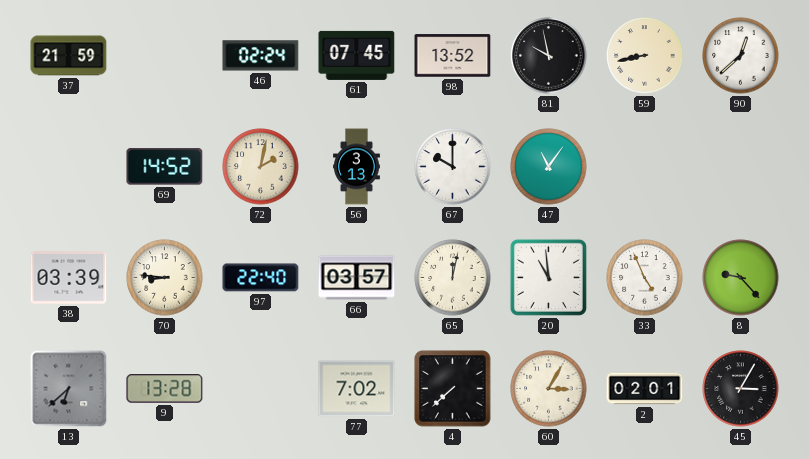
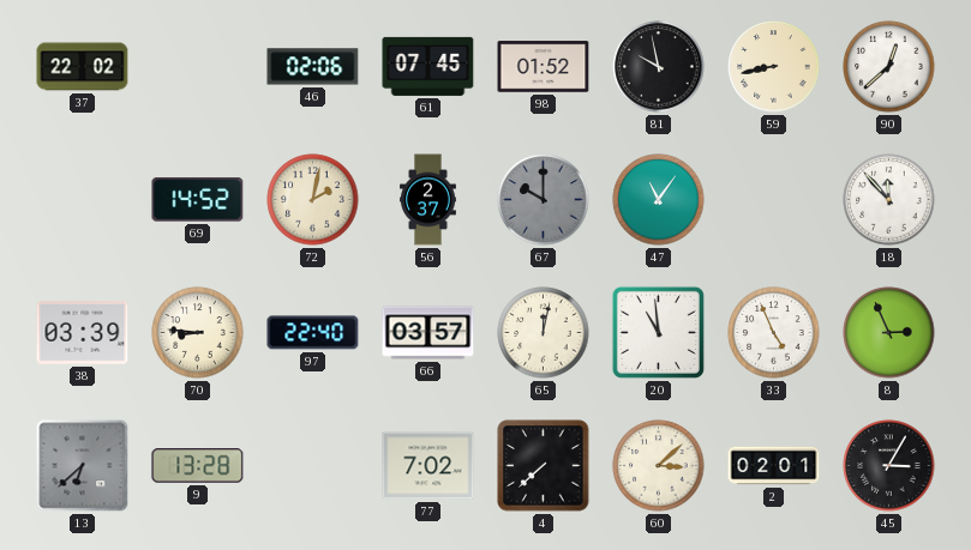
37: 21:59 -> 22:02 (83, 67)
46: 02:24 -> 02:06 (313, 67)
98: 13:52 -> 01:52 (544, 67)
56: 3:13 -> 2:37 (428, 200)
67 dial: white -> grey (544, 200)
18: none -> 11:53 (889, 200)
8: 9:23 -> 2:56 (889, 333)
60: 3:05 -> 3:08 (659, 466)
